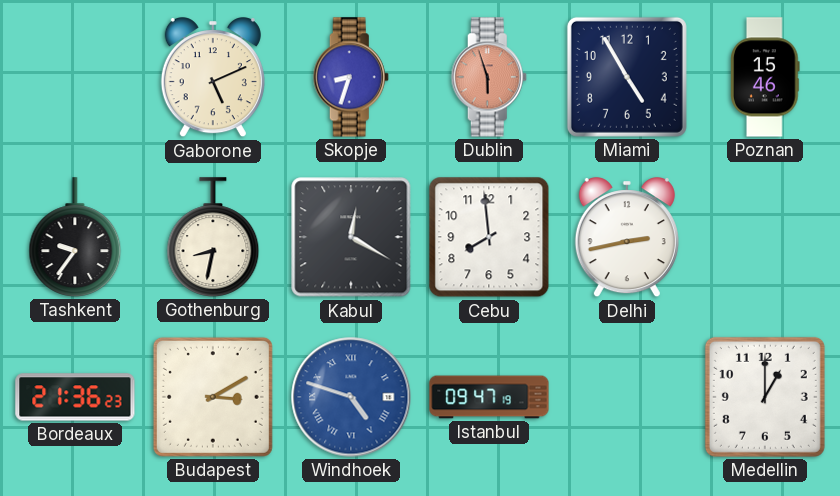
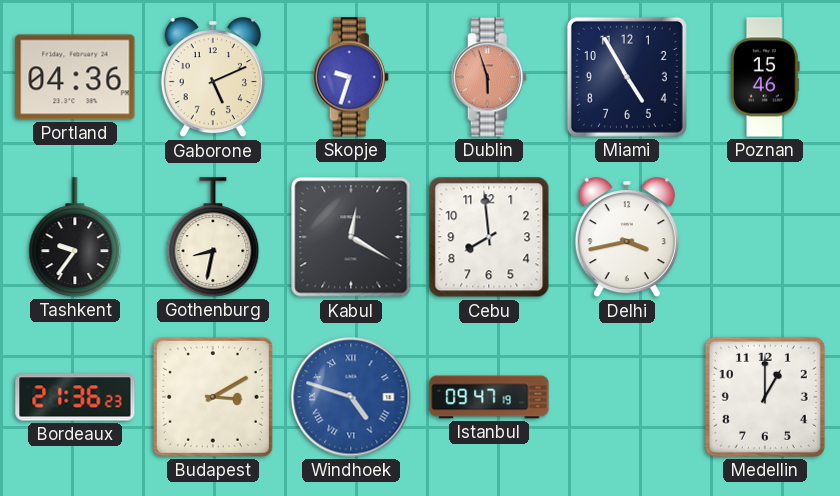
Portland: none -> 04:36 (75, 77)
Skopje: 8:33 -> 9:33 (351, 77)
Delhi: 2:43 -> 3:43 (627, 238)
